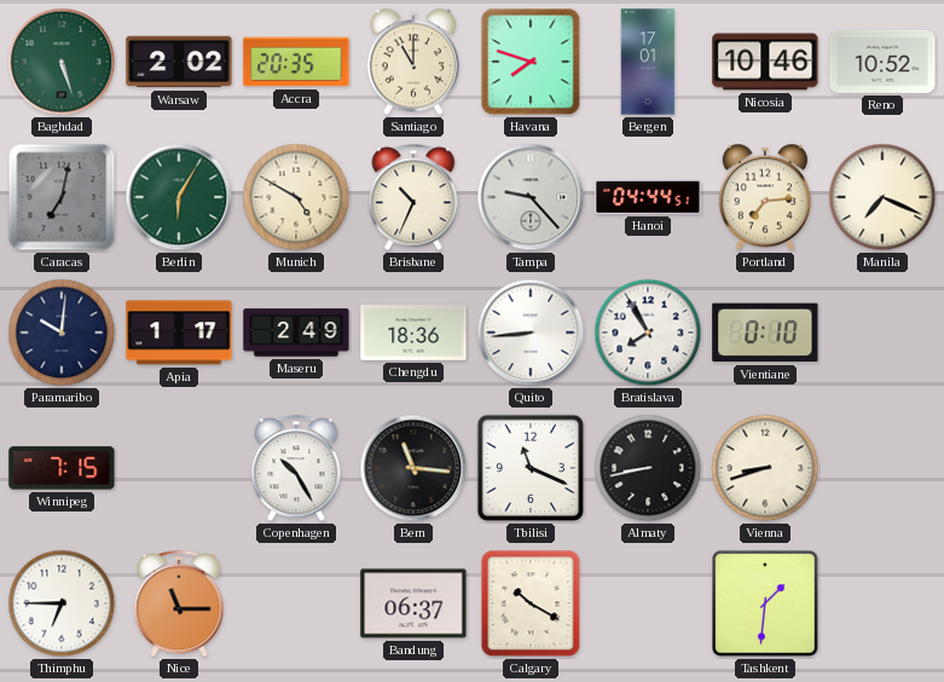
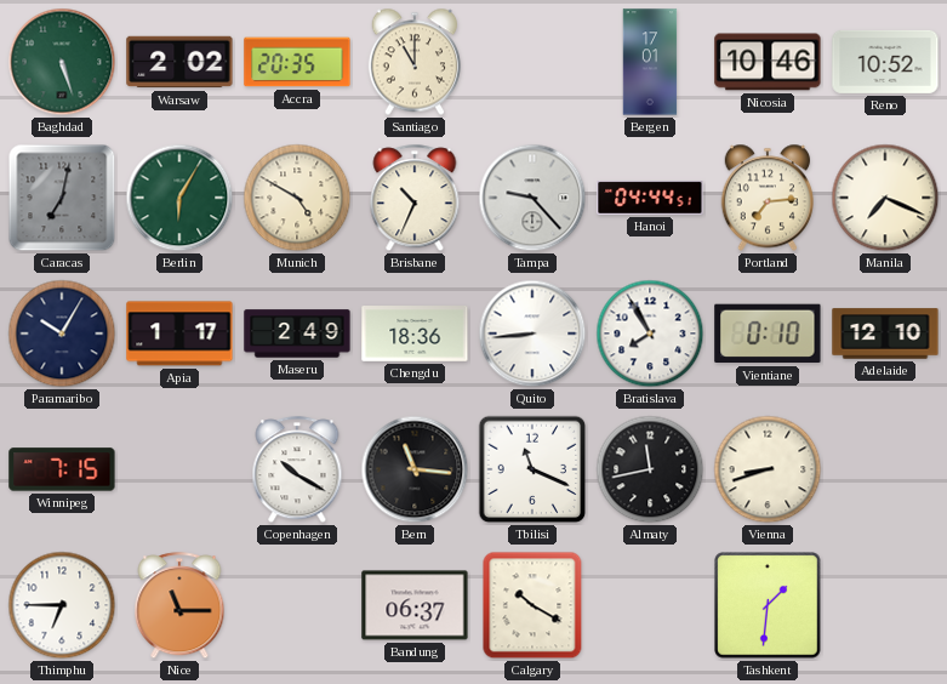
Havana: 7:48 -> none (531, 62)
Paramaribo: 10:01 -> 10:05 (62, 334)
Adelaide: none -> 12:10 (885, 334)
Copenhagen: 10:25 -> 10:20 (297, 471)
Almaty: 8:43 -> 11:43 (650, 469)
